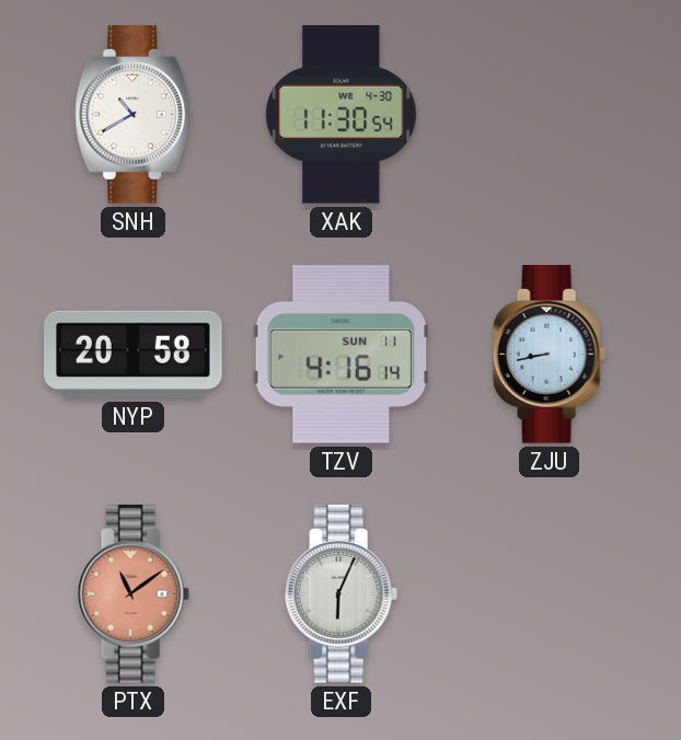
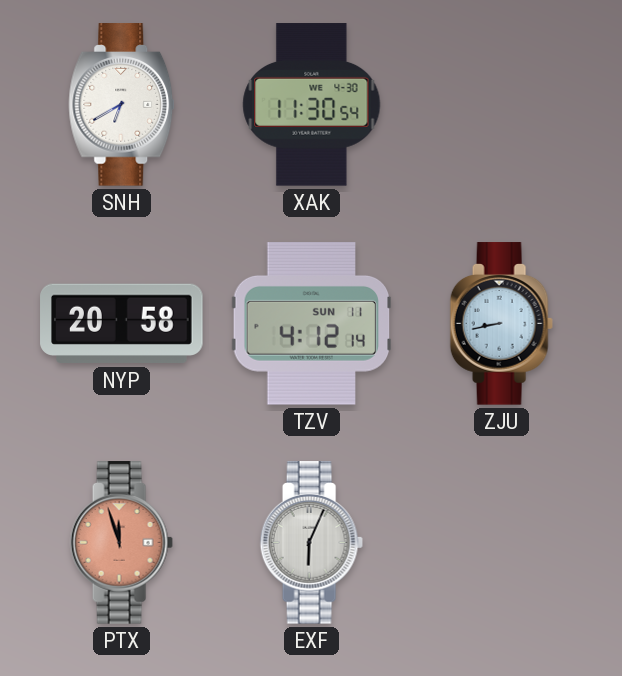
SNH: 10:40 -> 6:40 (122, 105)
TZV: 4:16 -> 4:12 (312, 324)
PTX: 11:09 -> 11:57 (121, 543)
